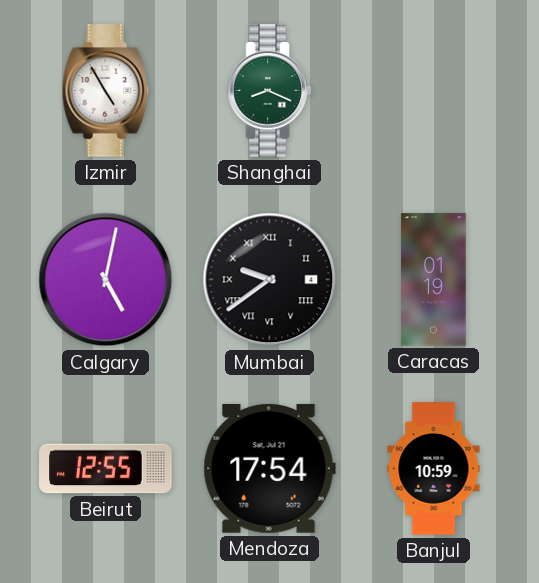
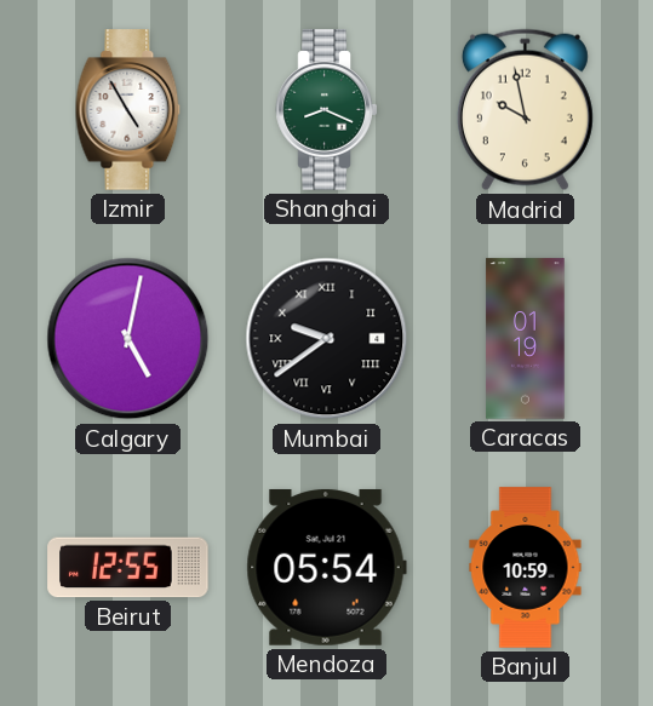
Madrid: none -> 9:58 (525, 110)
Mendoza: 17:54 -> 05:54 (326, 567)
